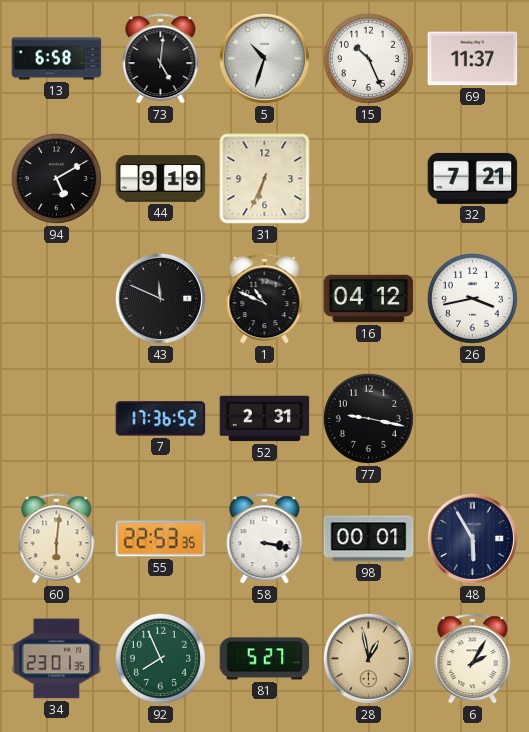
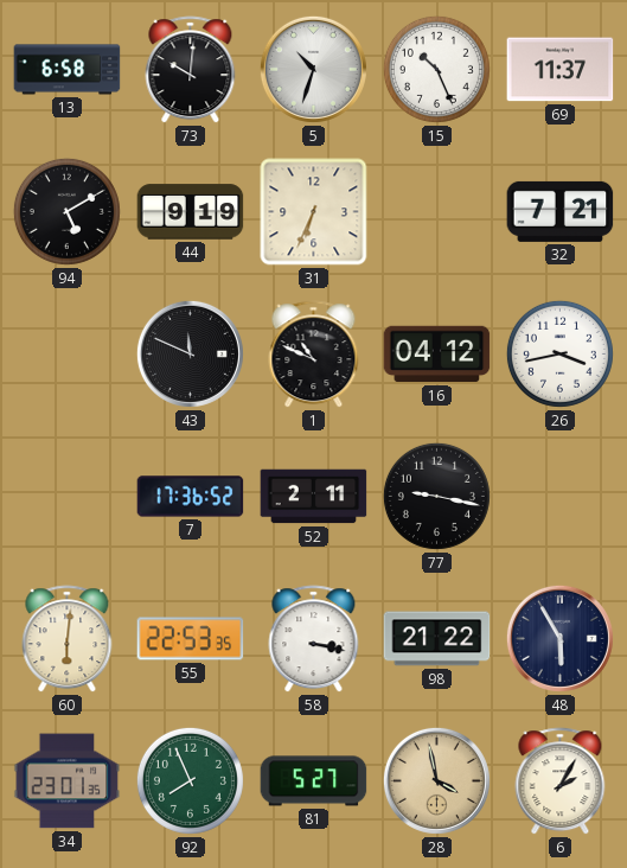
73: 5:01 -> 10:01 (191, 70)
52: 2:31 -> 2:11 (314, 497)
98: 00:01 -> 21:22 (437, 639)
28: 12:58 -> 3:58 (436, 780)
